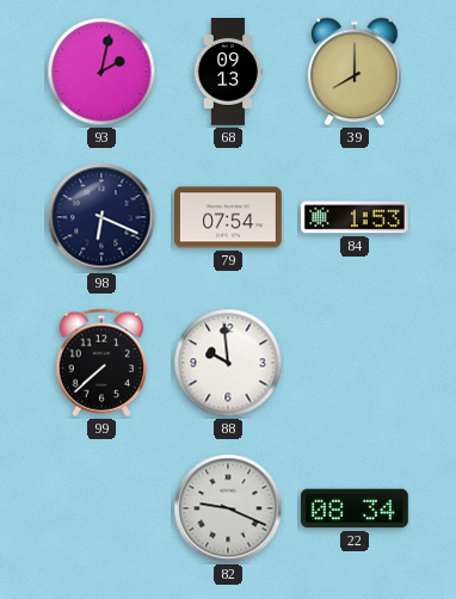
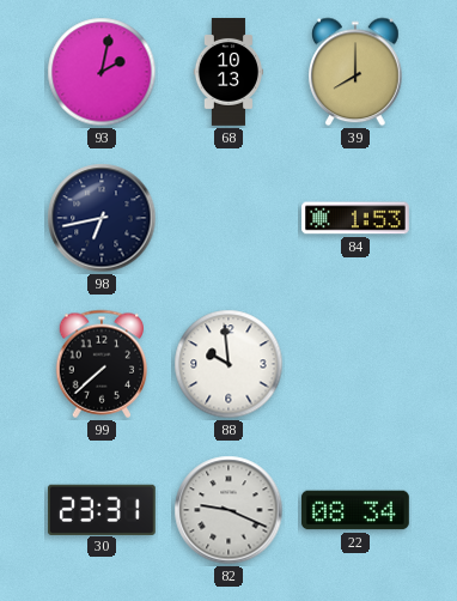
68: 09:13 -> 10:13 (228, 73)
98: 6:19 -> 6:43 (102, 218)
79: 07:54 -> none (229, 217)
30: none -> 23:31 (102, 509)
